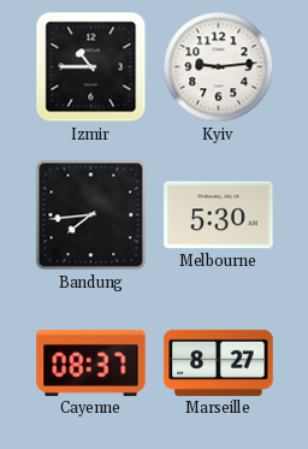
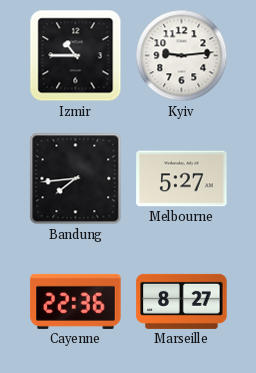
Melbourne: 5:30 -> 5:27 (182, 179)
Cayenne: 08:37 -> 22:36 (76, 301)
